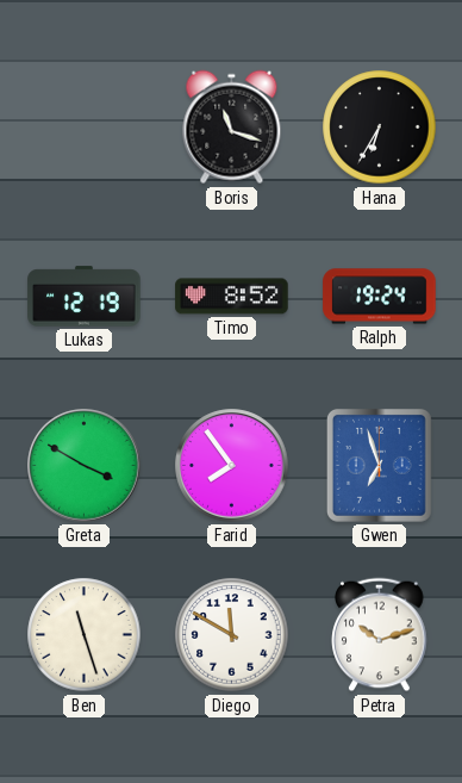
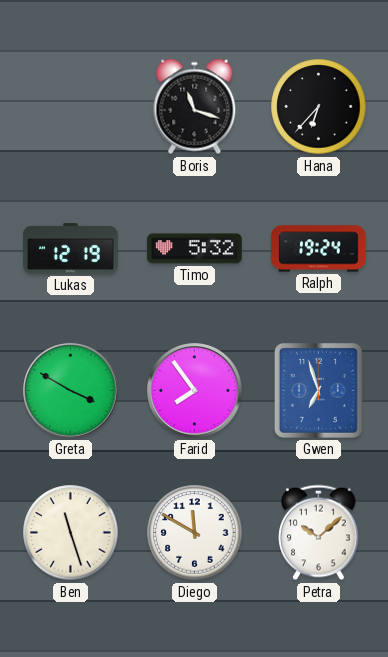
Hana: 6:35 -> 6:37 (319, 107)
Timo: 8:52 -> 5:32 (195, 249)
Petra: 10:12 -> 10:08 (319, 533)
